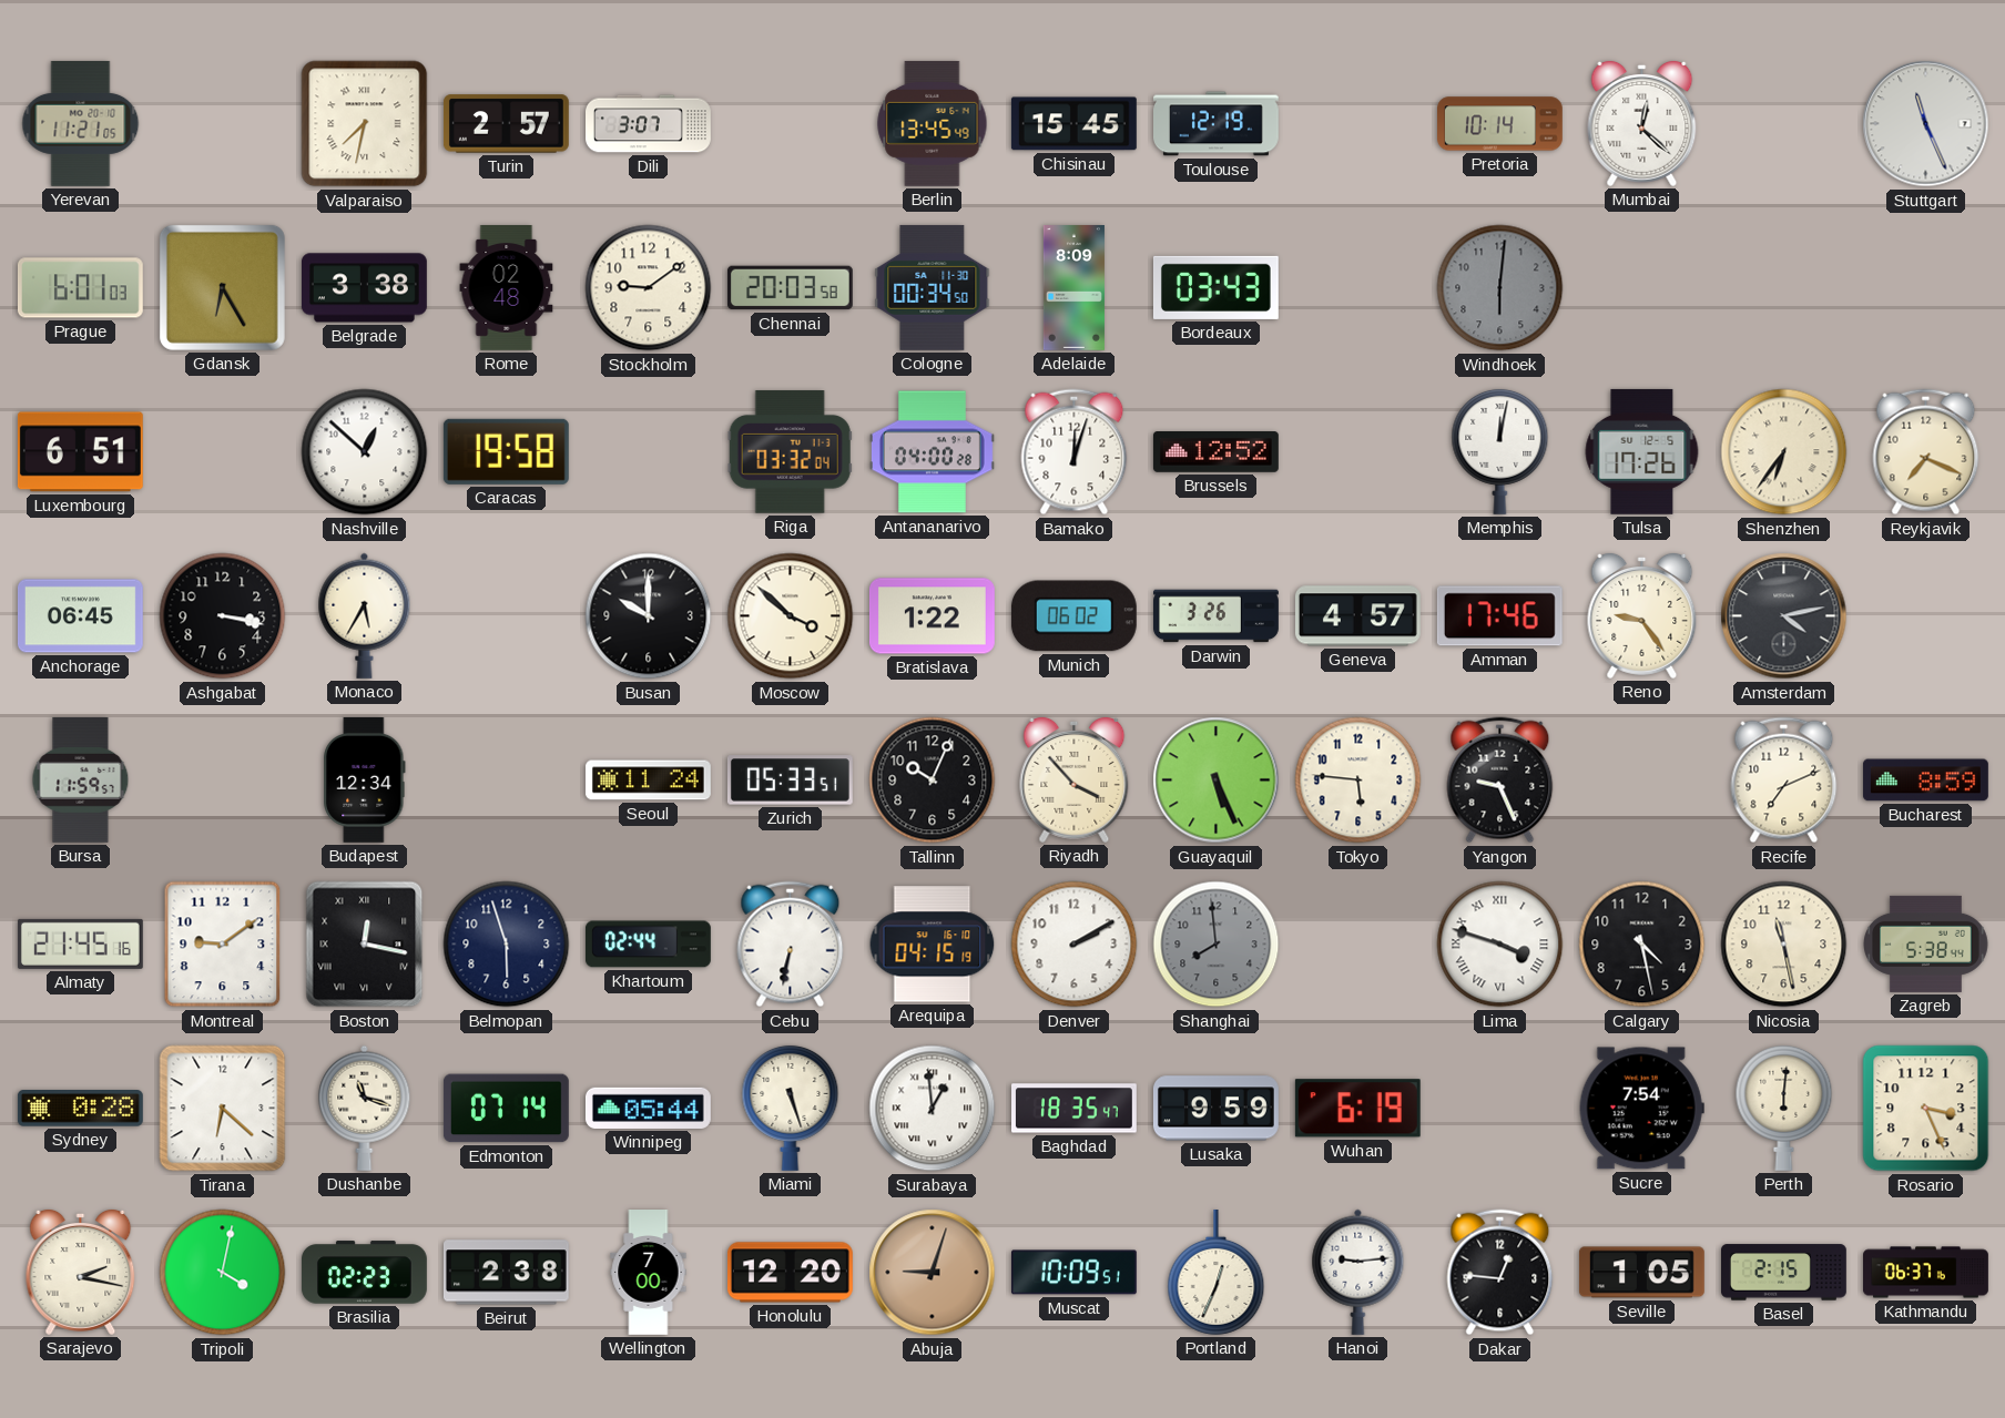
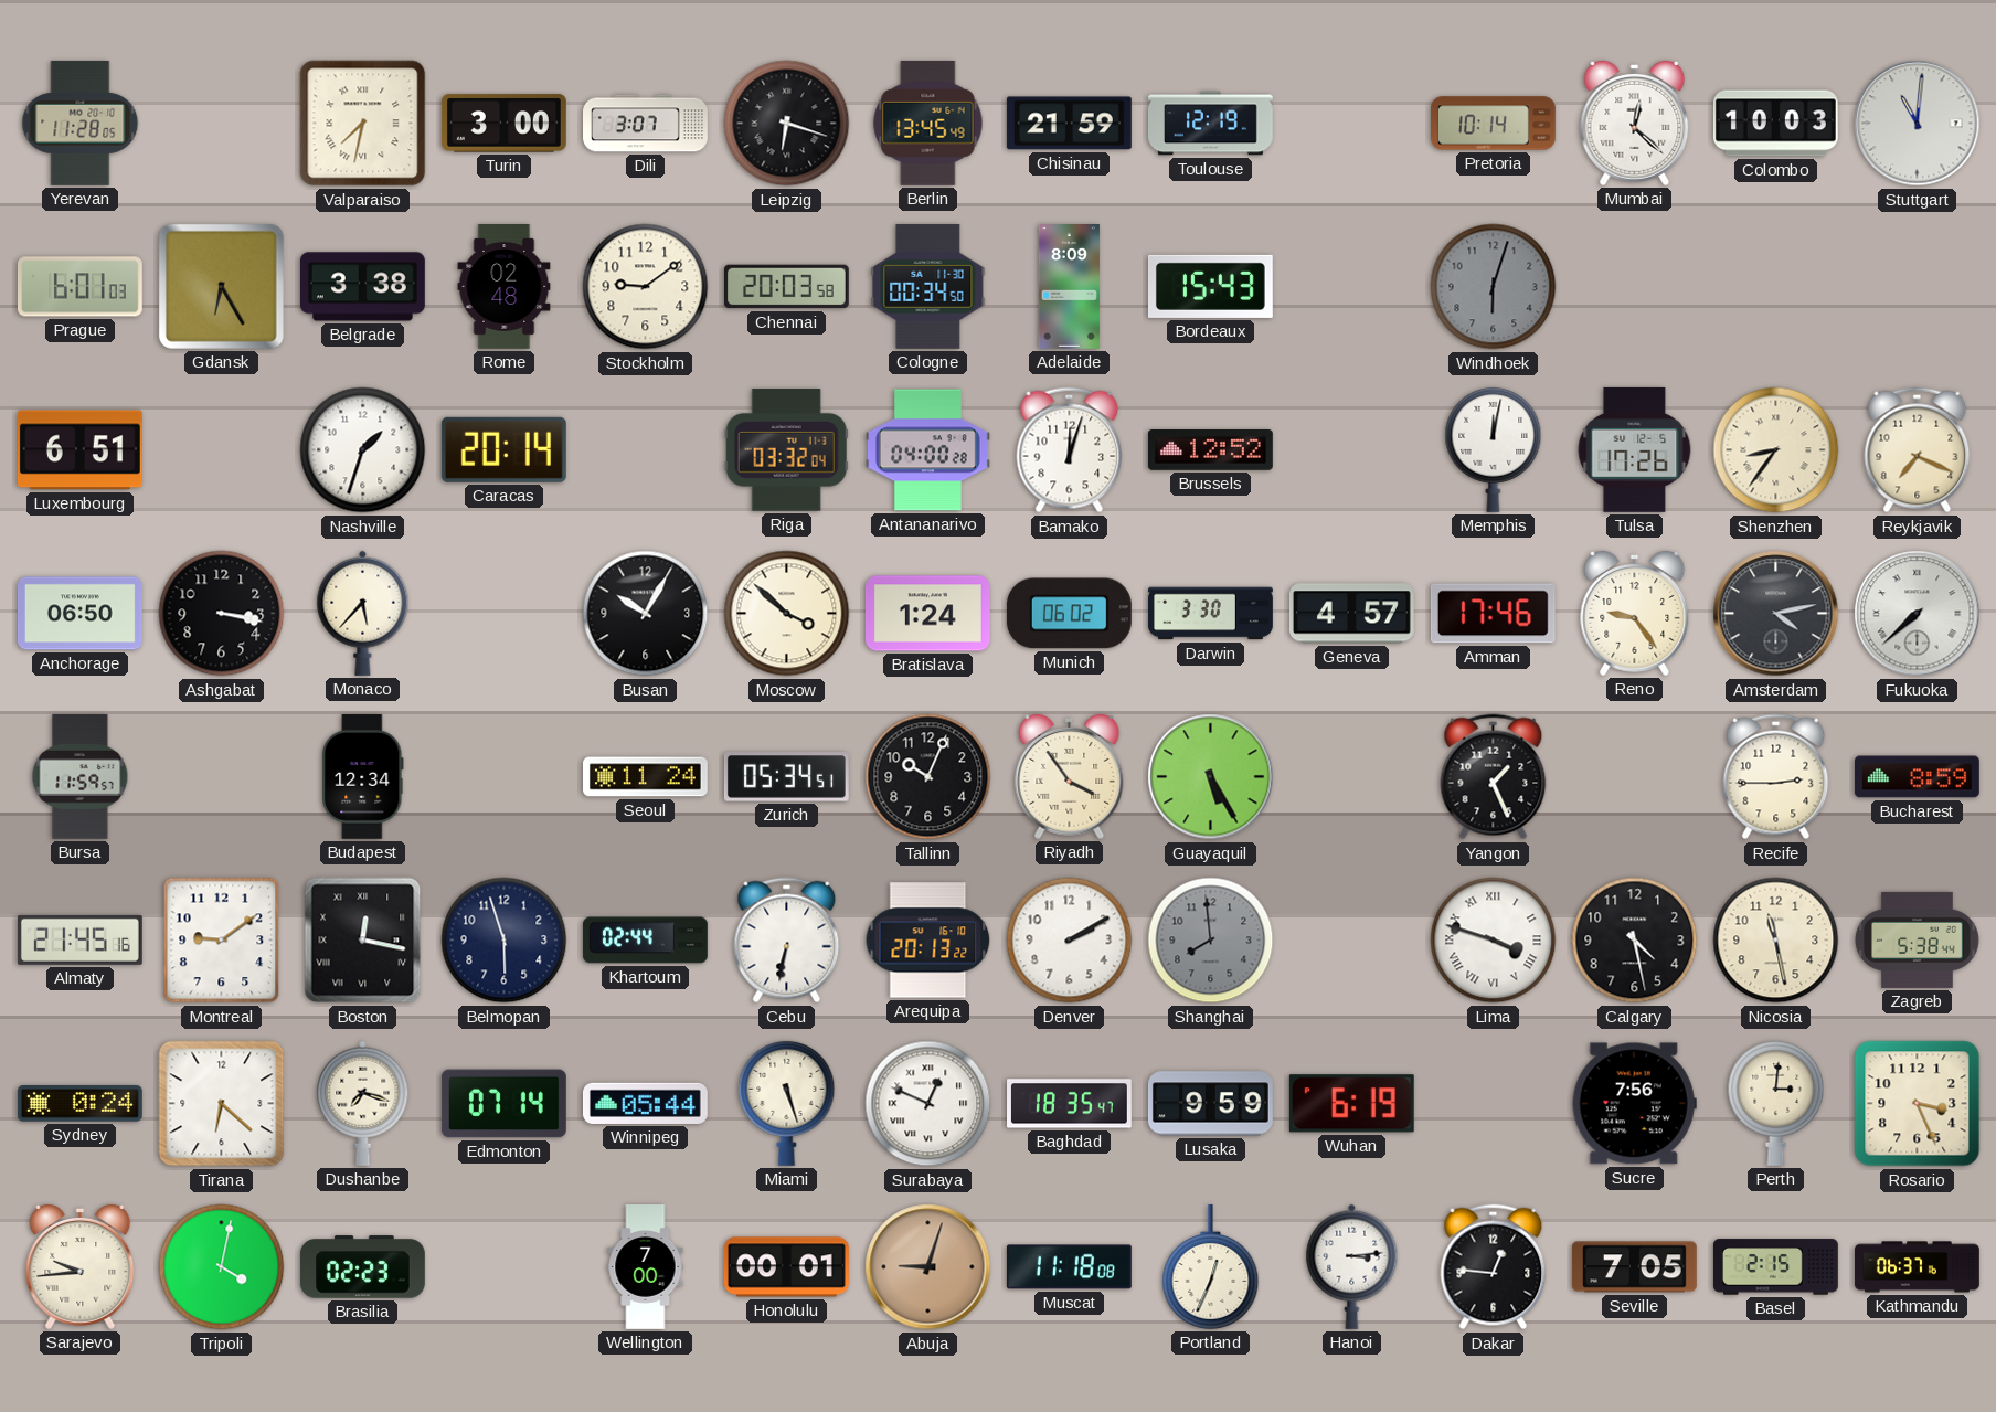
Yerevan: 11:21 -> 11:28 (81, 123)
Turin: 2:57 -> 3:00 (503, 124)
Leipzig: none -> 6:18 (787, 124)
Chisinau: 15:45 -> 21:59 (1069, 124)
Colombo: none -> 10:03 (1775, 124)
Stuttgart: 11:26 -> 11:01 (1918, 124)
Bordeaux: 03:43 -> 15:43 (1210, 286)
Windhoek: 6:01 -> 6:03 (1494, 287)
Nashville: 12:52 -> 1:33 (363, 450)
Caracas: 19:58 -> 20:14 (503, 449)
Shenzhen: 6:36 -> 8:36 (1776, 450)
Anchorage: 06:45 -> 06:50 (79, 614)
Monaco: 5:35 -> 5:37 (363, 613)
Busan: 10:00 -> 10:05 (646, 614)
Bratislava: 1:22 -> 1:24 (927, 614)
Darwin: 3:26 -> 3:30 (1211, 614)
Fukuoka: none -> 7:38 (1918, 614)
Zurich: 05:33 -> 05:34 (786, 777)
Riyadh: 3:53 -> 3:54 (1070, 776)
Guayaquil: 5:26 -> 5:25 (1211, 777)
Tokyo: 5:46 -> none (1358, 781)
Yangon: 9:26 -> 1:26 (1494, 777)
Recife: 7:11 -> 2:45 (1776, 777)
Arequipa: 04:15 -> 20:13 (928, 941)
Sydney: 0:28 -> 0:24 (79, 1104)
Dushanbe: 11:18 -> 7:18 (363, 1103)
Surabaya: 12:59 -> 12:49 (928, 1104)
Sucre: 7:54 -> 7:56 (1634, 1104)
Perth: 6:01 -> 3:01 (1776, 1103)
Sarajevo: 2:17 -> 9:44 (81, 1266)
Beirut: 2:38 -> none (506, 1273)
Honolulu: 12:20 -> 00:01 (786, 1267)
Muscat: 10:09 -> 11:18 (1069, 1267)
Hanoi: 9:14 -> 3:14 (1352, 1266)
Seville: 1:05 -> 7:05 (1634, 1267)
